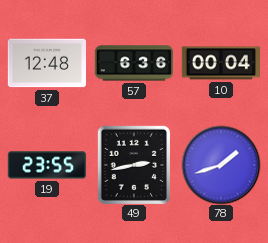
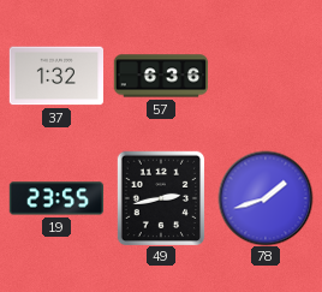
37: 12:48 -> 1:32 (55, 76)
10: 00:04 -> none (220, 63)
